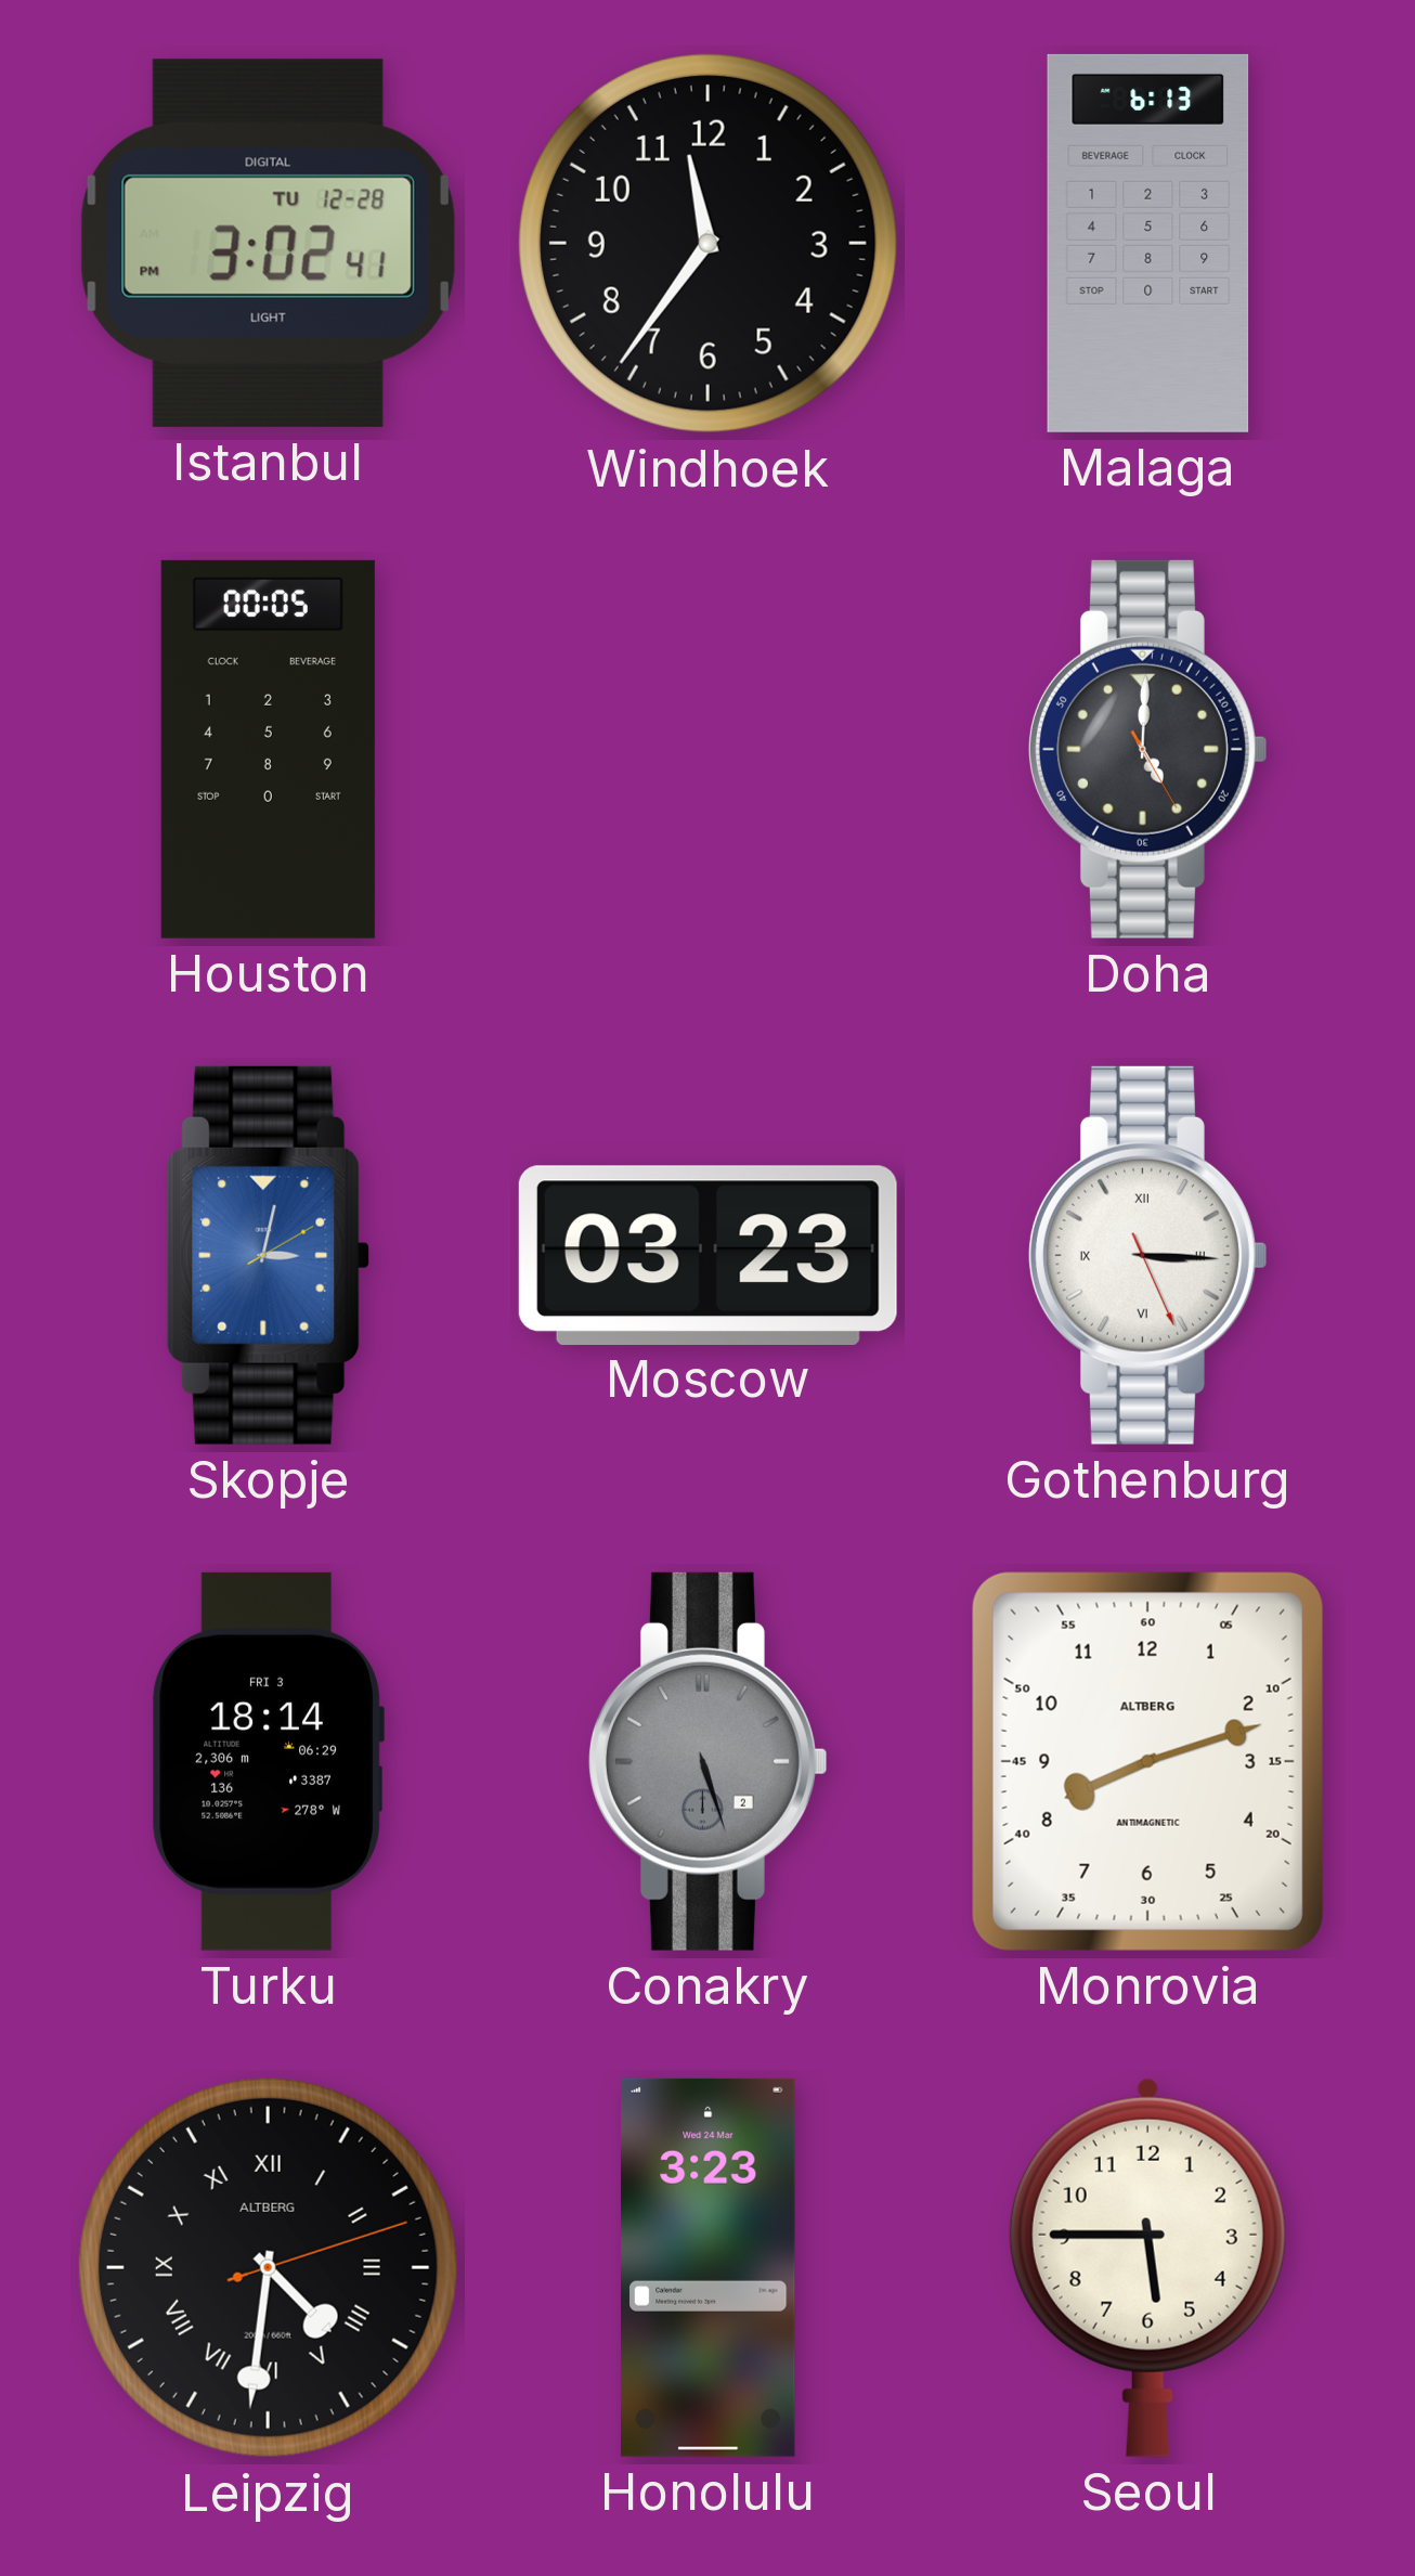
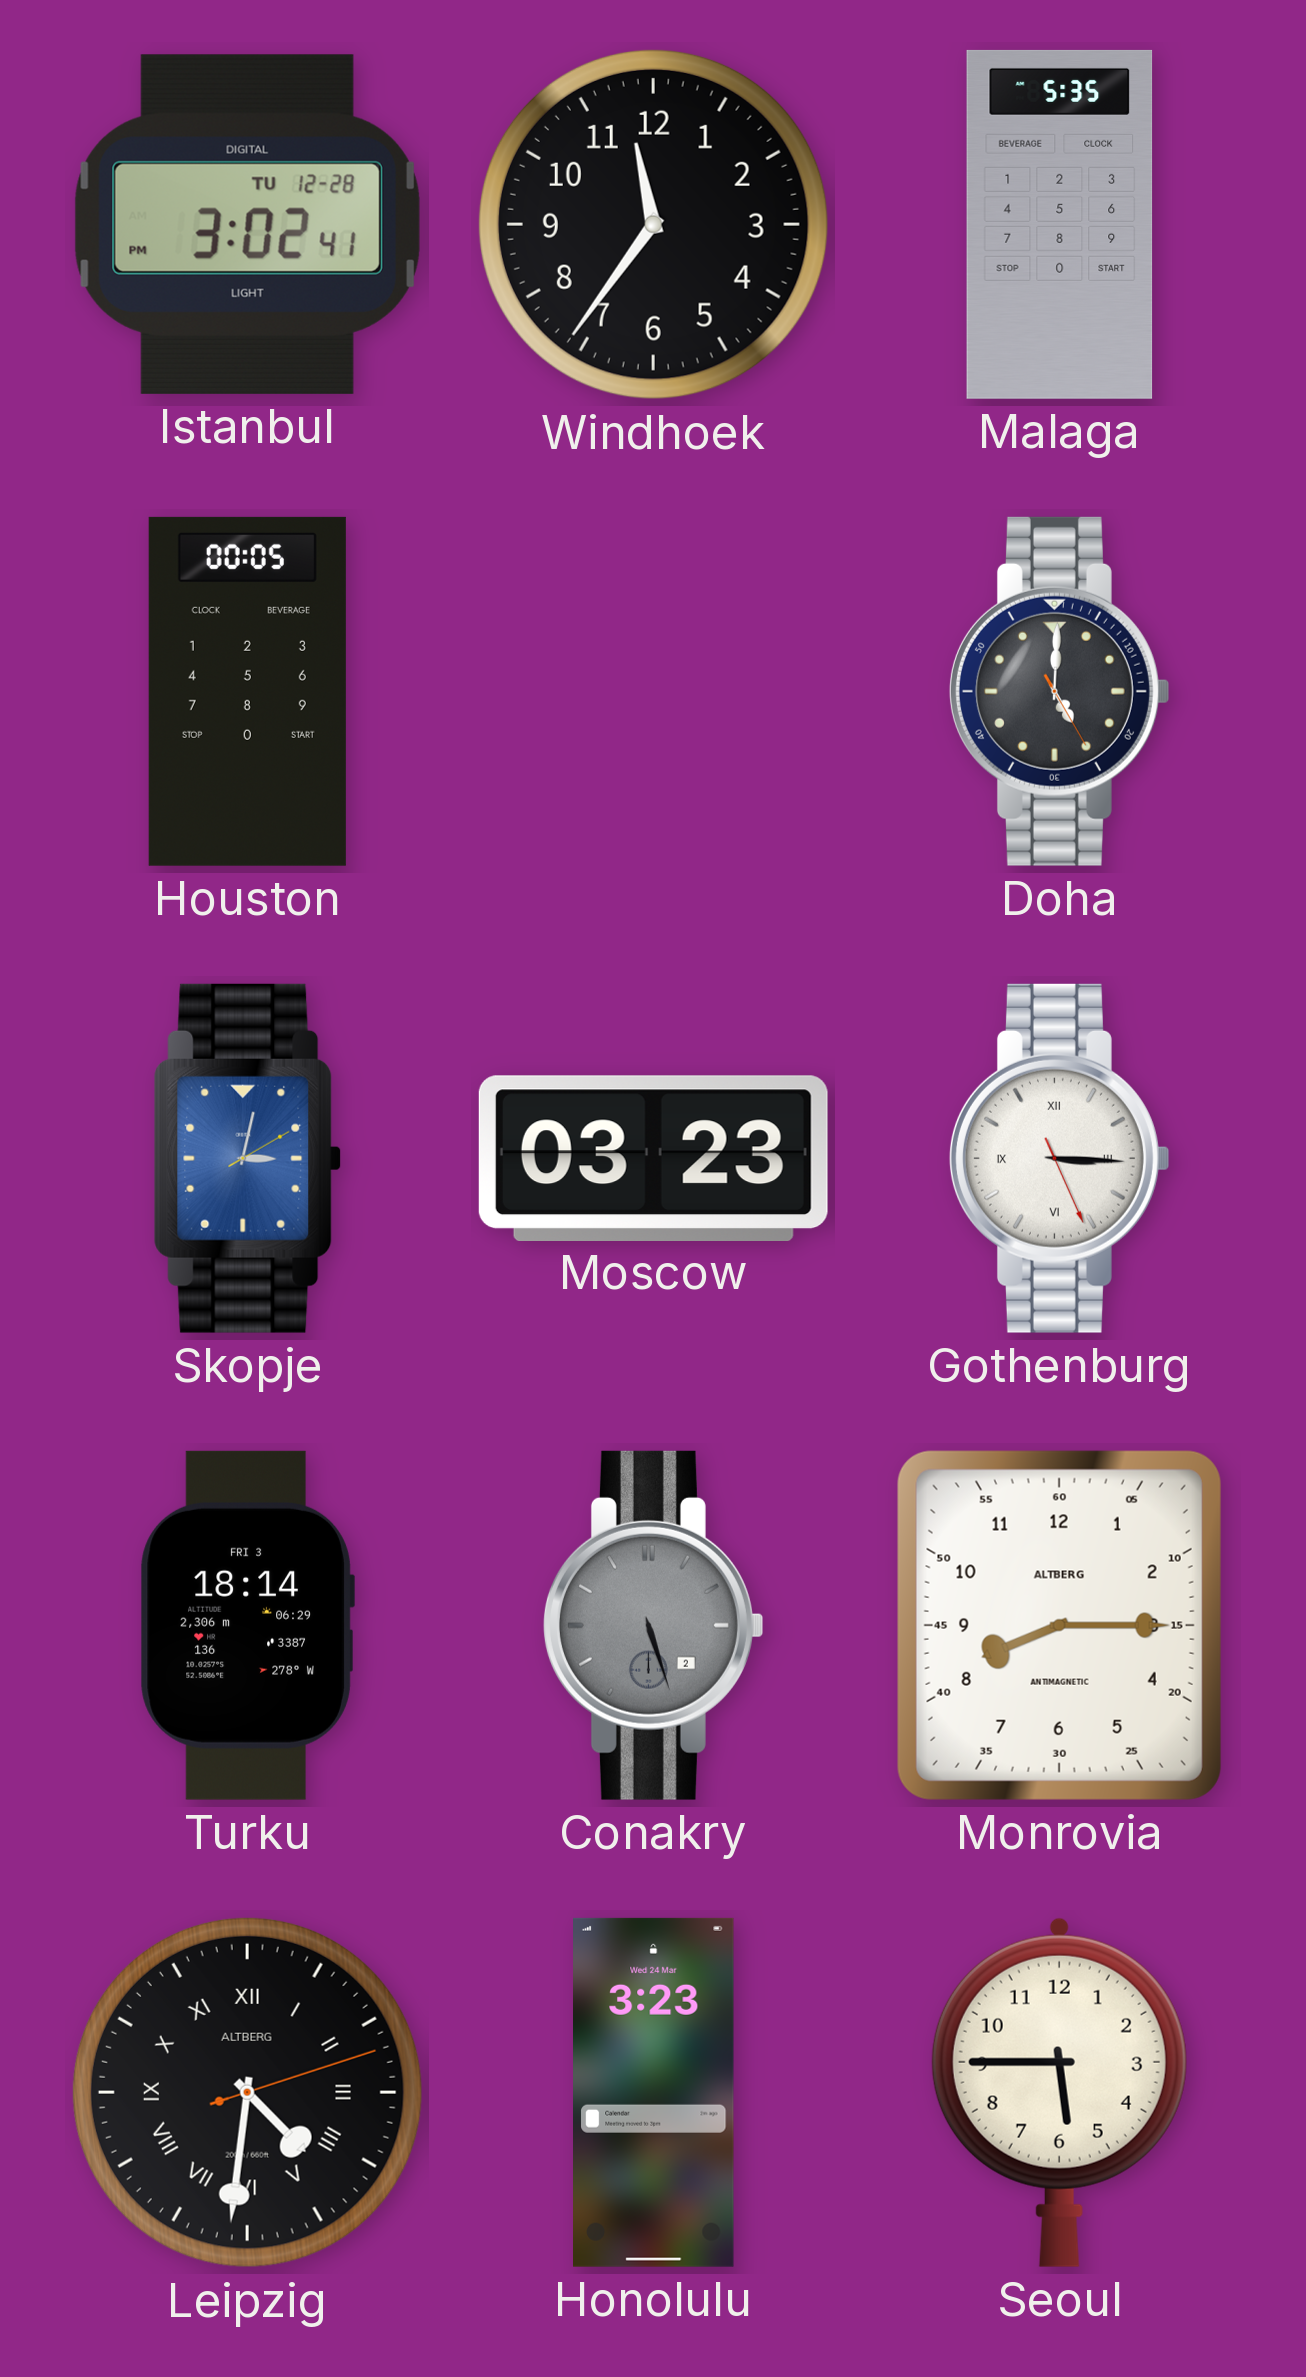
Malaga: 6:13 -> 5:35 (1060, 224)
Monrovia: 8:12 -> 8:15 (1059, 1625)
